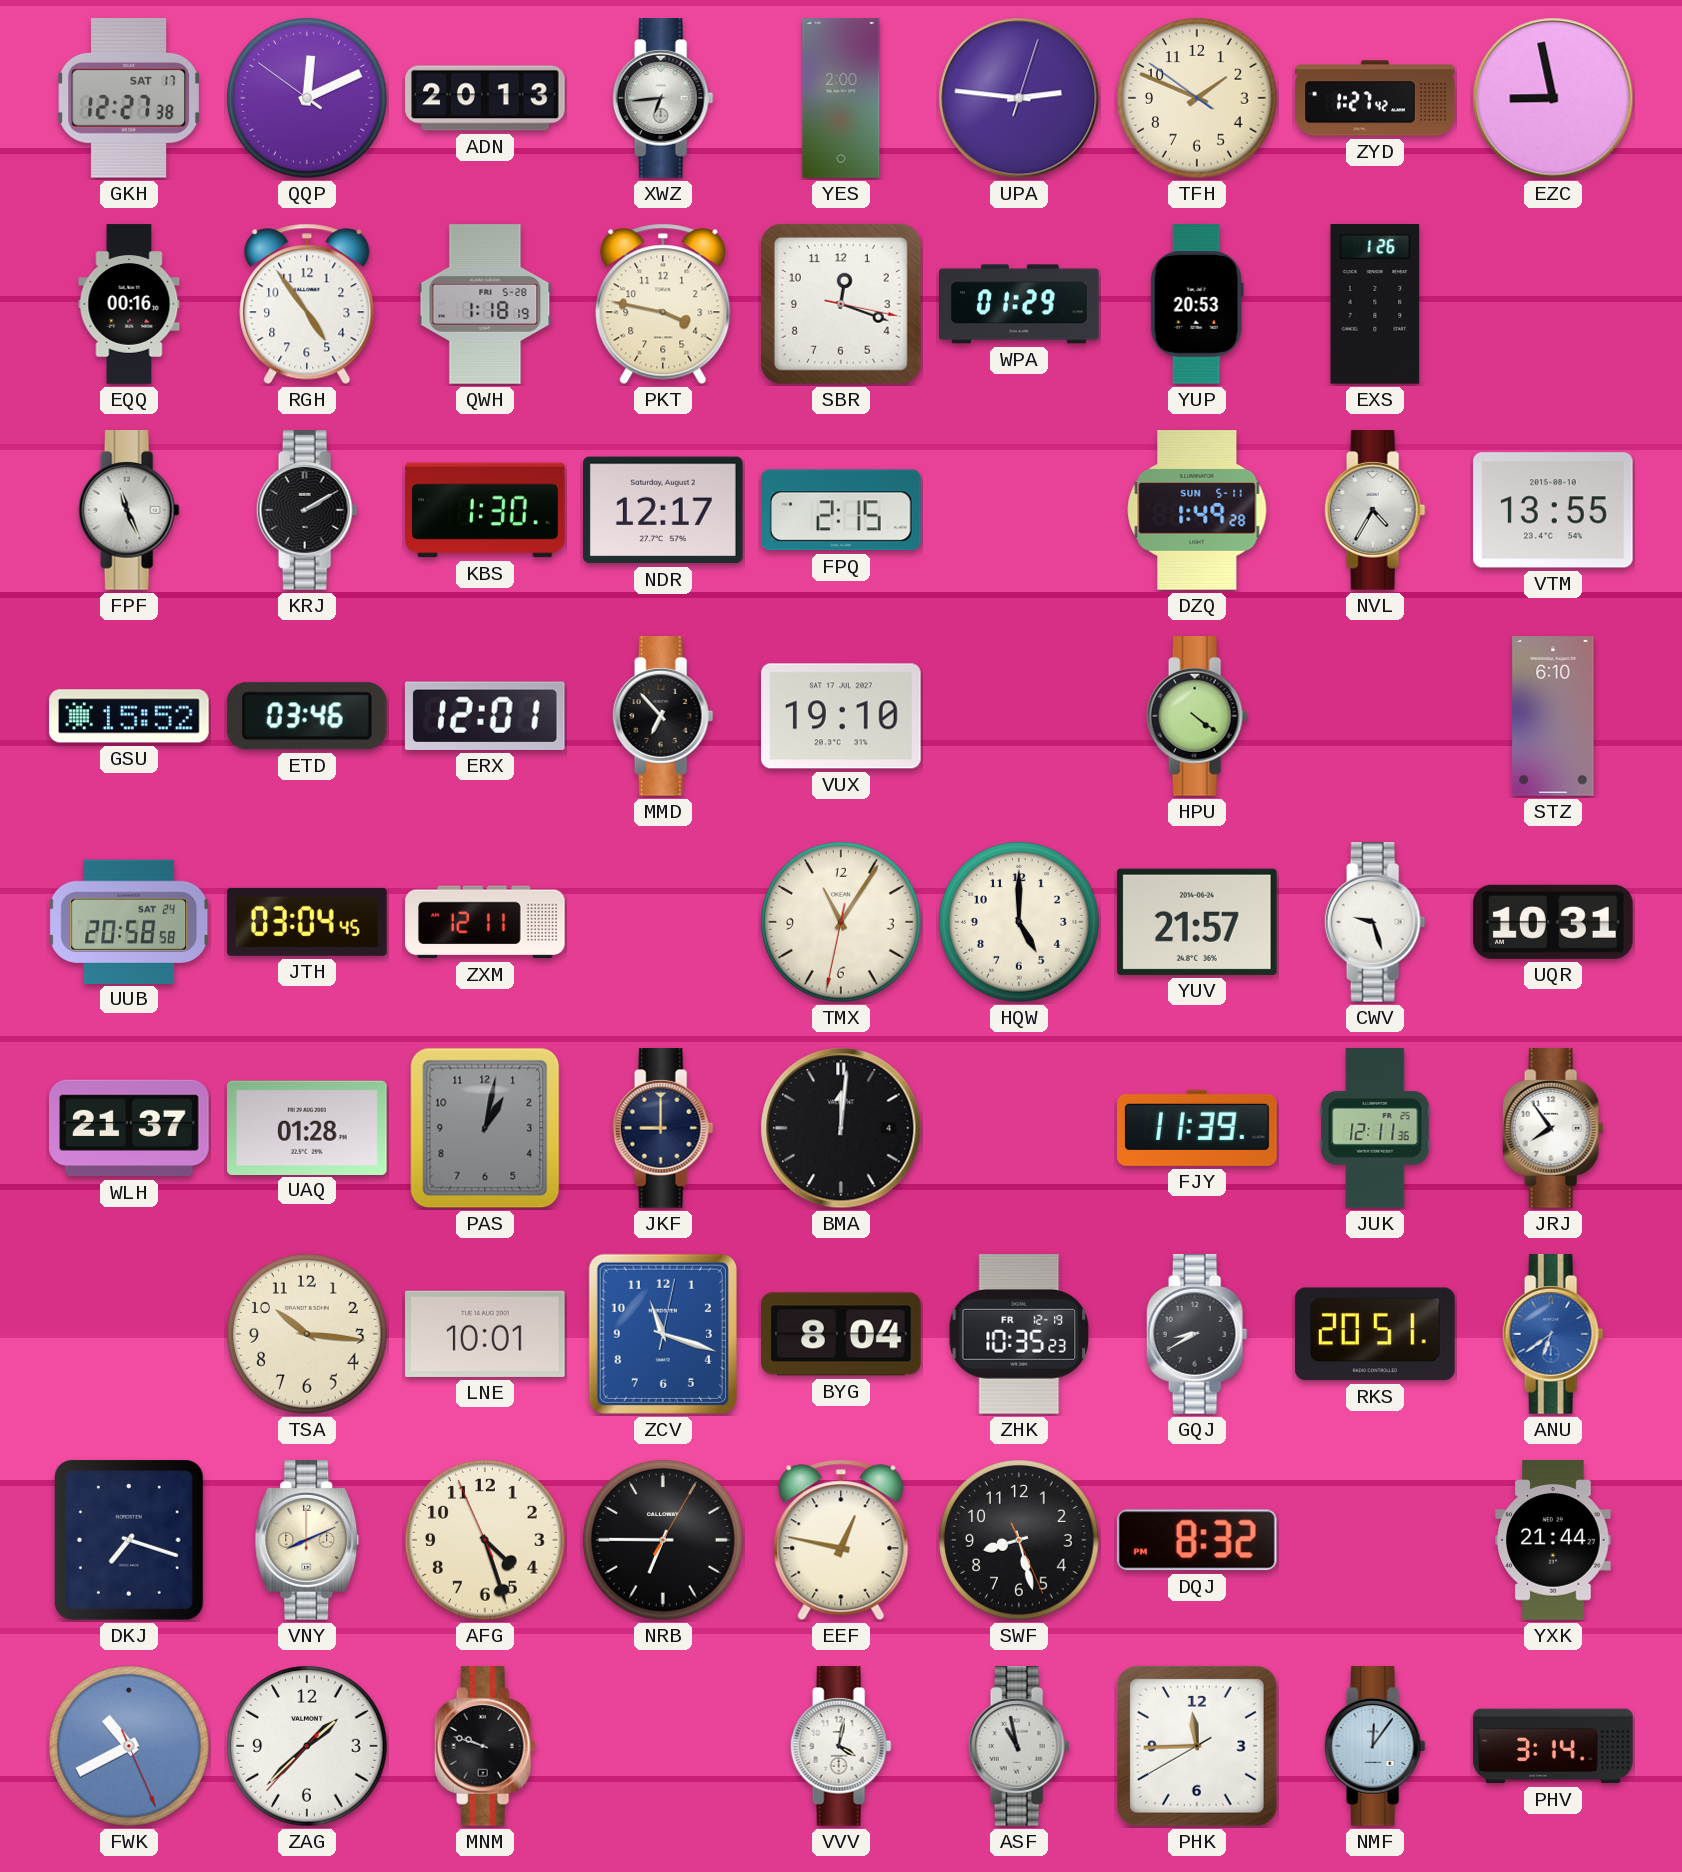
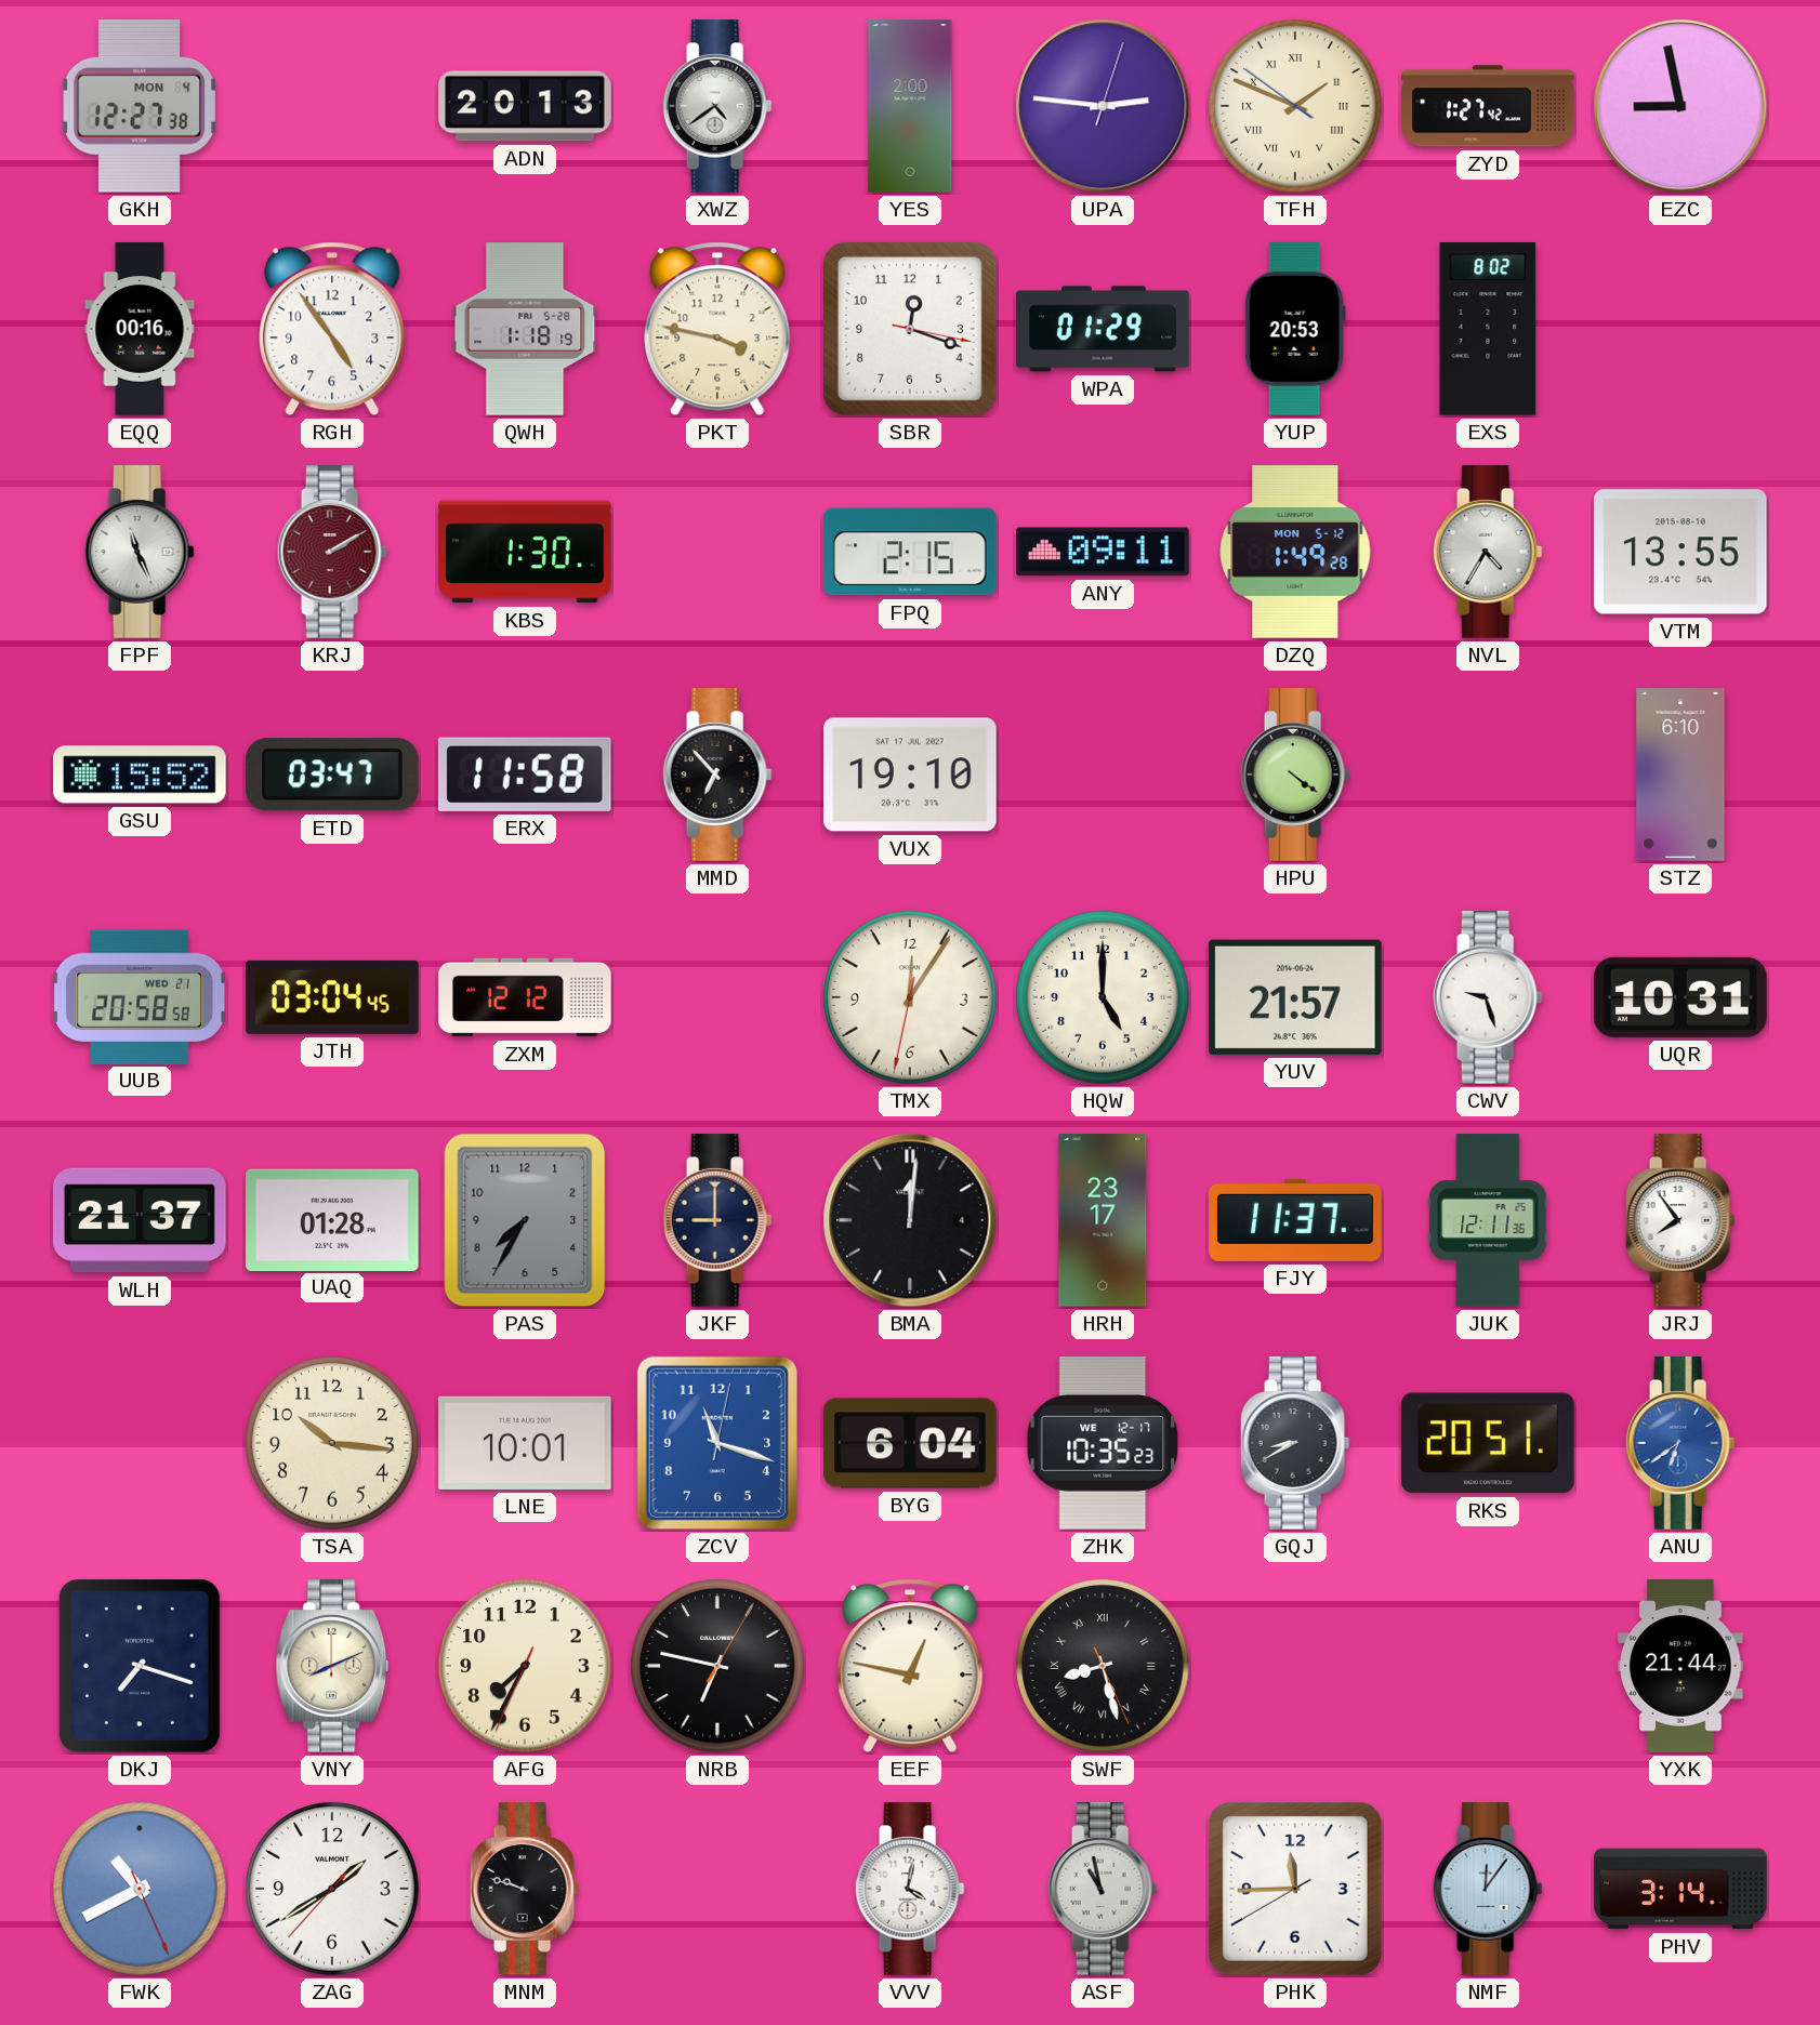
GKH date: SAT 17 -> MON 4 (140, 106)
QQP: 12:10 -> none (307, 98)
XWZ: 6:44 -> 4:39 (717, 106)
TFH numerals: Arabic -> Roman (1295, 106)
EXS: 1:26 -> 8:02 (1488, 329)
KRJ dial: black -> burgundy (332, 552)
NDR: 12:17 -> none (664, 510)
ANY: none -> 09:11 (1104, 552)
DZQ date: SUN 5-11 -> MON 5-12 (1295, 552)
ETD: 03:46 -> 03:47 (332, 775)
ERX: 12:01 -> 11:58 (525, 775)
UUB date: SAT 24 -> WED 21 (140, 996)
ZXM: 12:11 -> 12:12 (525, 997)
TMX: 11:05 -> 12:05 (910, 997)
PAS: 1:02 -> 7:35 (525, 1220)
HRH: none -> 23:17 (1103, 1220)
FJY: 11:39 -> 11:37 (1295, 1220)
BYG: 8:04 -> 6:04 (910, 1443)
ZHK date: FR 12-19 -> WE 12-17 (1103, 1444)
AFG: 4:26 -> 7:34 (525, 1666)
NRB: 6:45 -> 6:47 (717, 1666)
SWF numerals: Arabic -> Roman (1103, 1666)
DQJ: 8:32 -> none (1197, 1540)
ZAG: 1:37 -> 1:39 (332, 1889)
